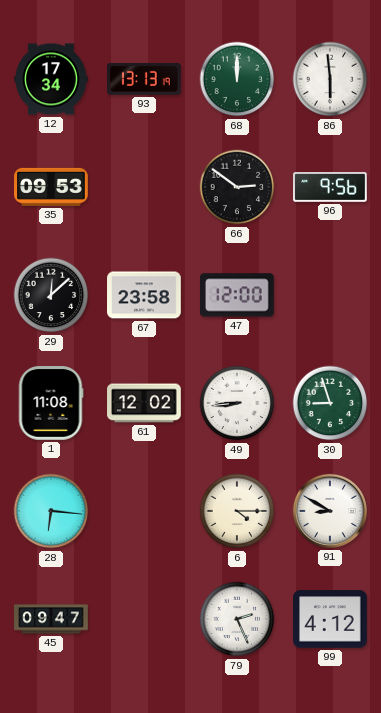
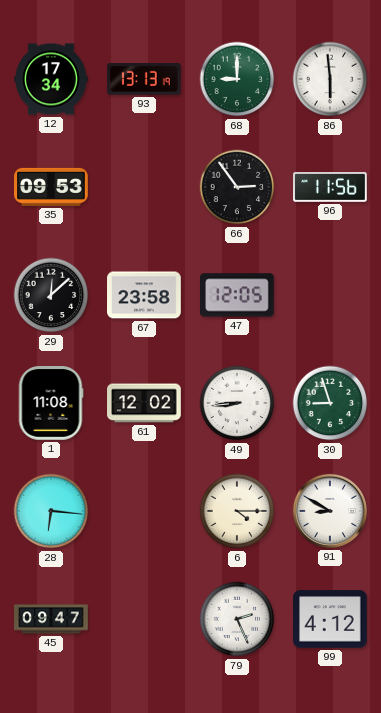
68: 12:00 -> 9:00 (237, 79)
66: 2:51 -> 2:54 (237, 187)
96: 9:56 -> 11:56 (330, 188)
47: 12:00 -> 12:05 (238, 295)
